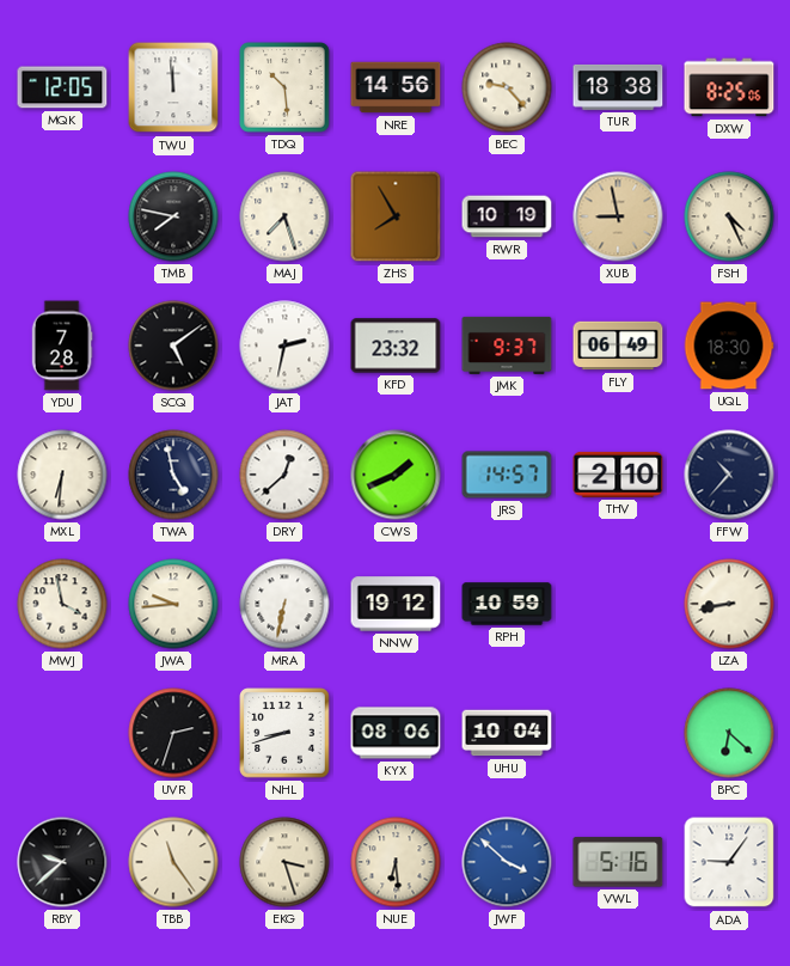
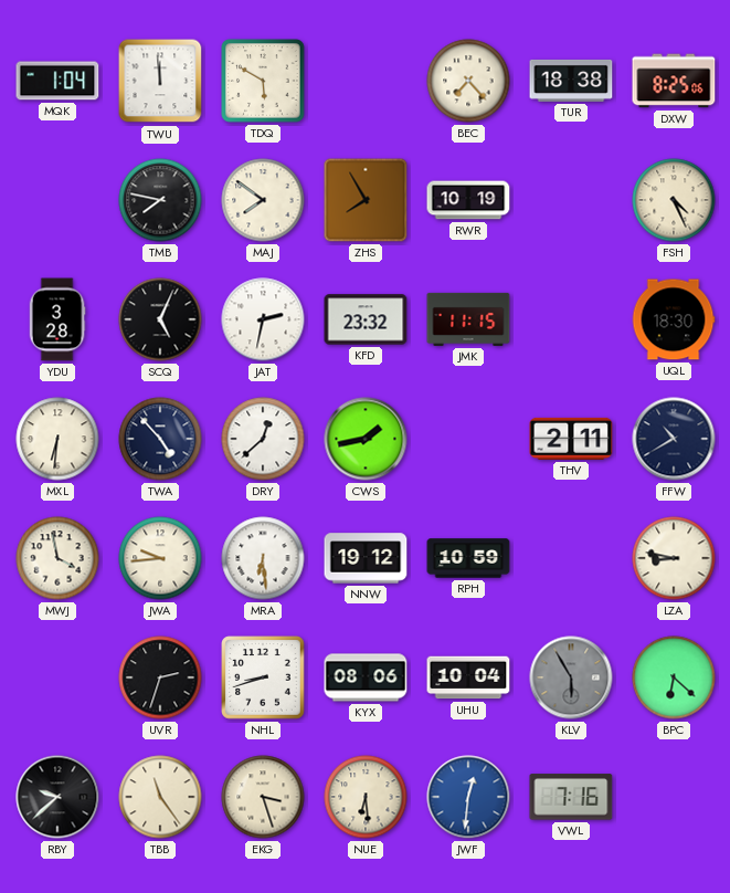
MQK: 12:05 -> 1:04 (57, 81)
TDQ: 10:29 -> 5:50 (263, 81)
NRE: 14:56 -> none (396, 87)
BEC: 9:23 -> 7:23 (468, 81)
MAJ: 7:27 -> 7:51 (263, 200)
XUB: 8:58 -> none (618, 216)
YDU: 7:28 -> 3:28 (57, 319)
SCQ: 5:09 -> 5:04 (160, 319)
JMK: 9:37 -> 11:15 (468, 319)
FLY: 06:49 -> none (618, 346)
TWA: 4:58 -> 4:53 (160, 439)
CWS: 1:41 -> 1:43 (366, 439)
JRS: 14:57 -> none (507, 475)
THV: 2:10 -> 2:11 (571, 439)
FFW: 10:37 -> 10:40 (674, 439)
MRA: 6:32 -> 6:29 (263, 558)
LZA: 8:43 -> 8:47 (674, 558)
KLV: none -> 5:55 (571, 677)
JWF: 3:52 -> 12:31 (468, 797)
VWL: 5:16 -> 7:16 (571, 797)
ADA: 9:06 -> none (729, 862)
